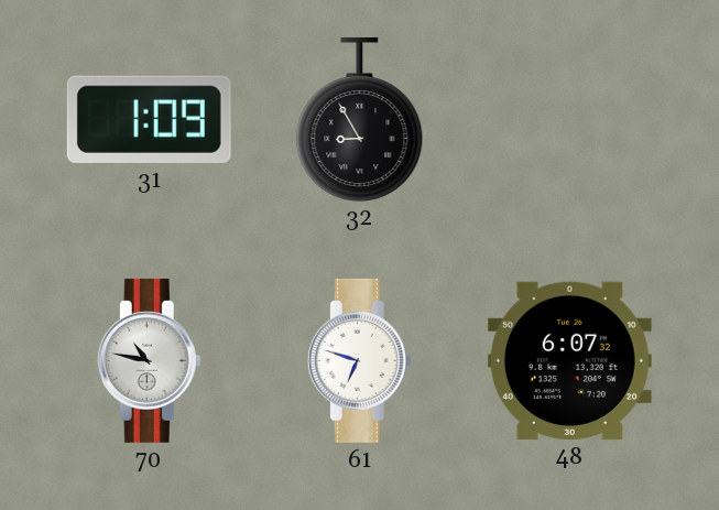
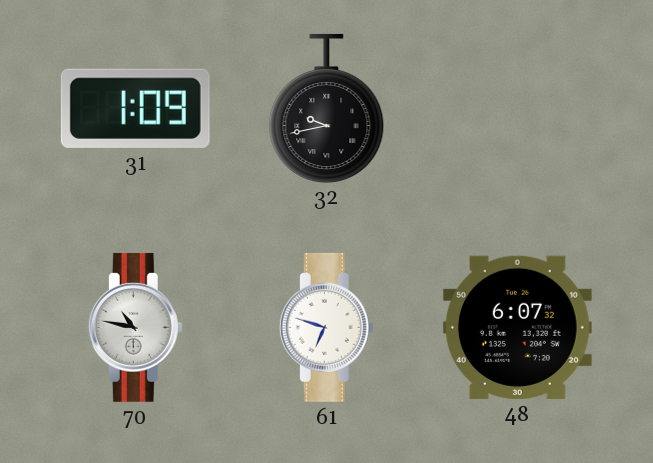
32: 8:55 -> 9:43 (327, 108)
